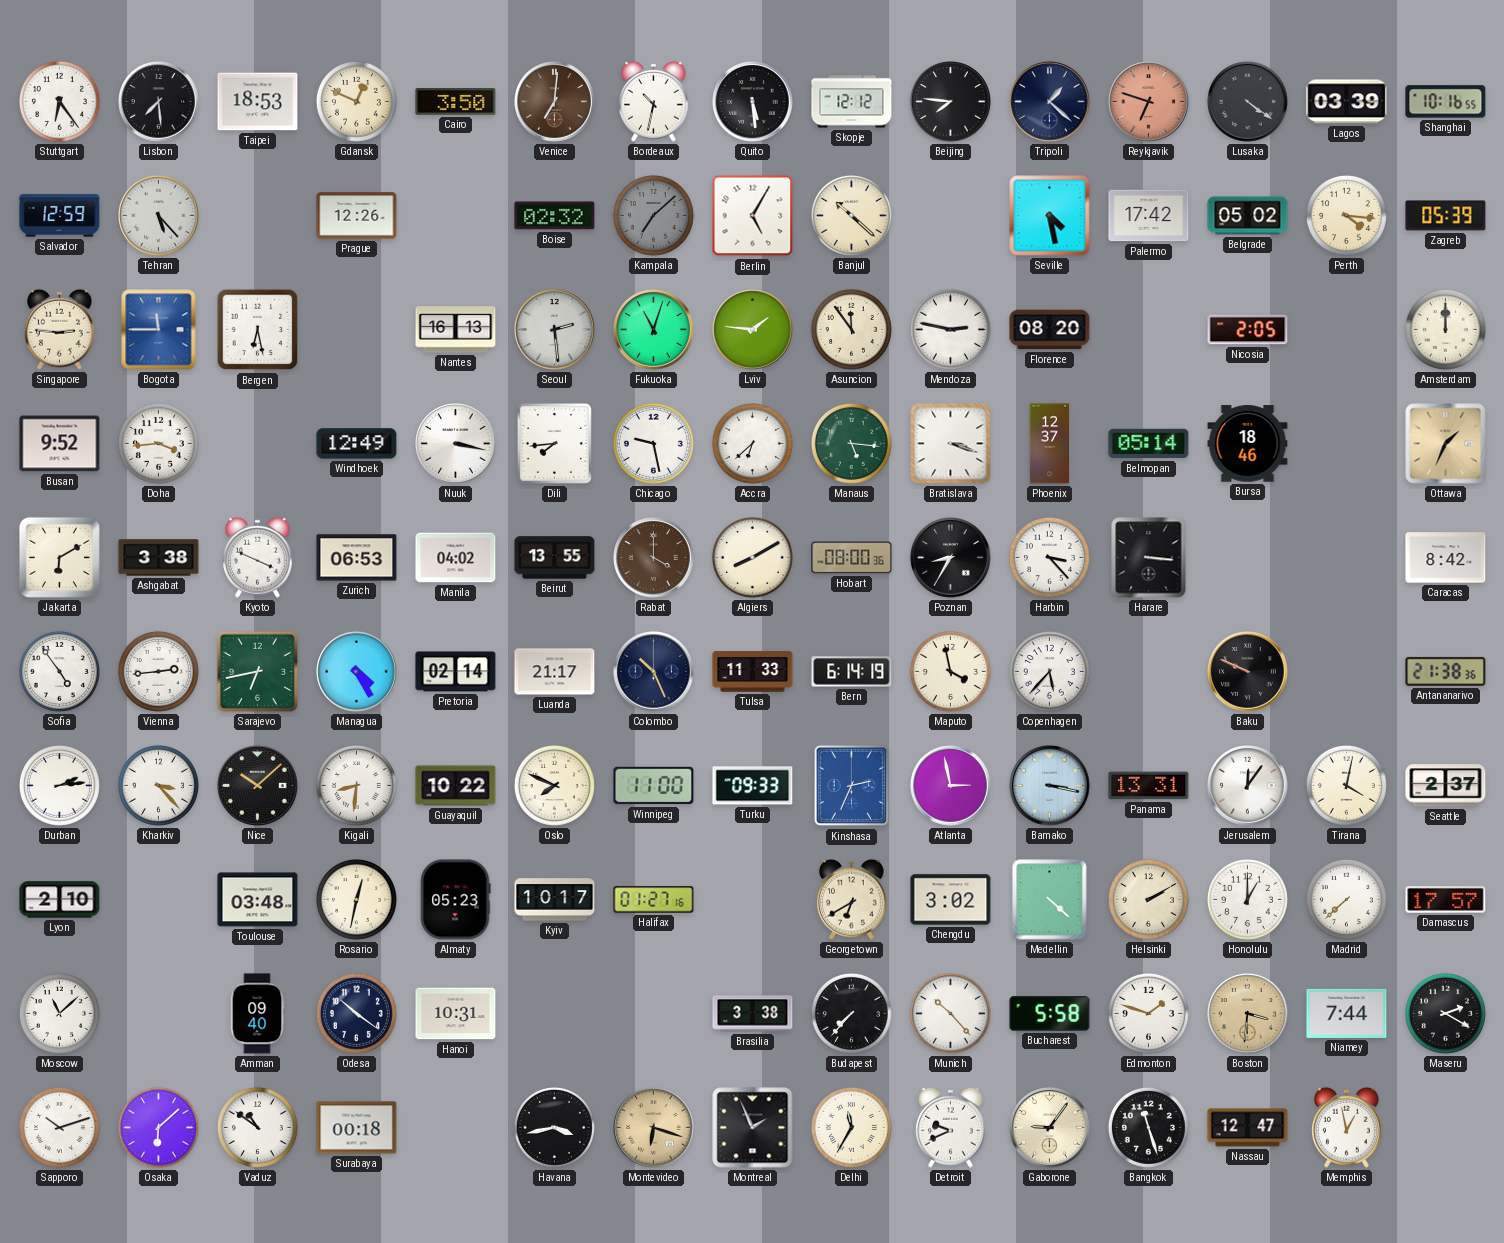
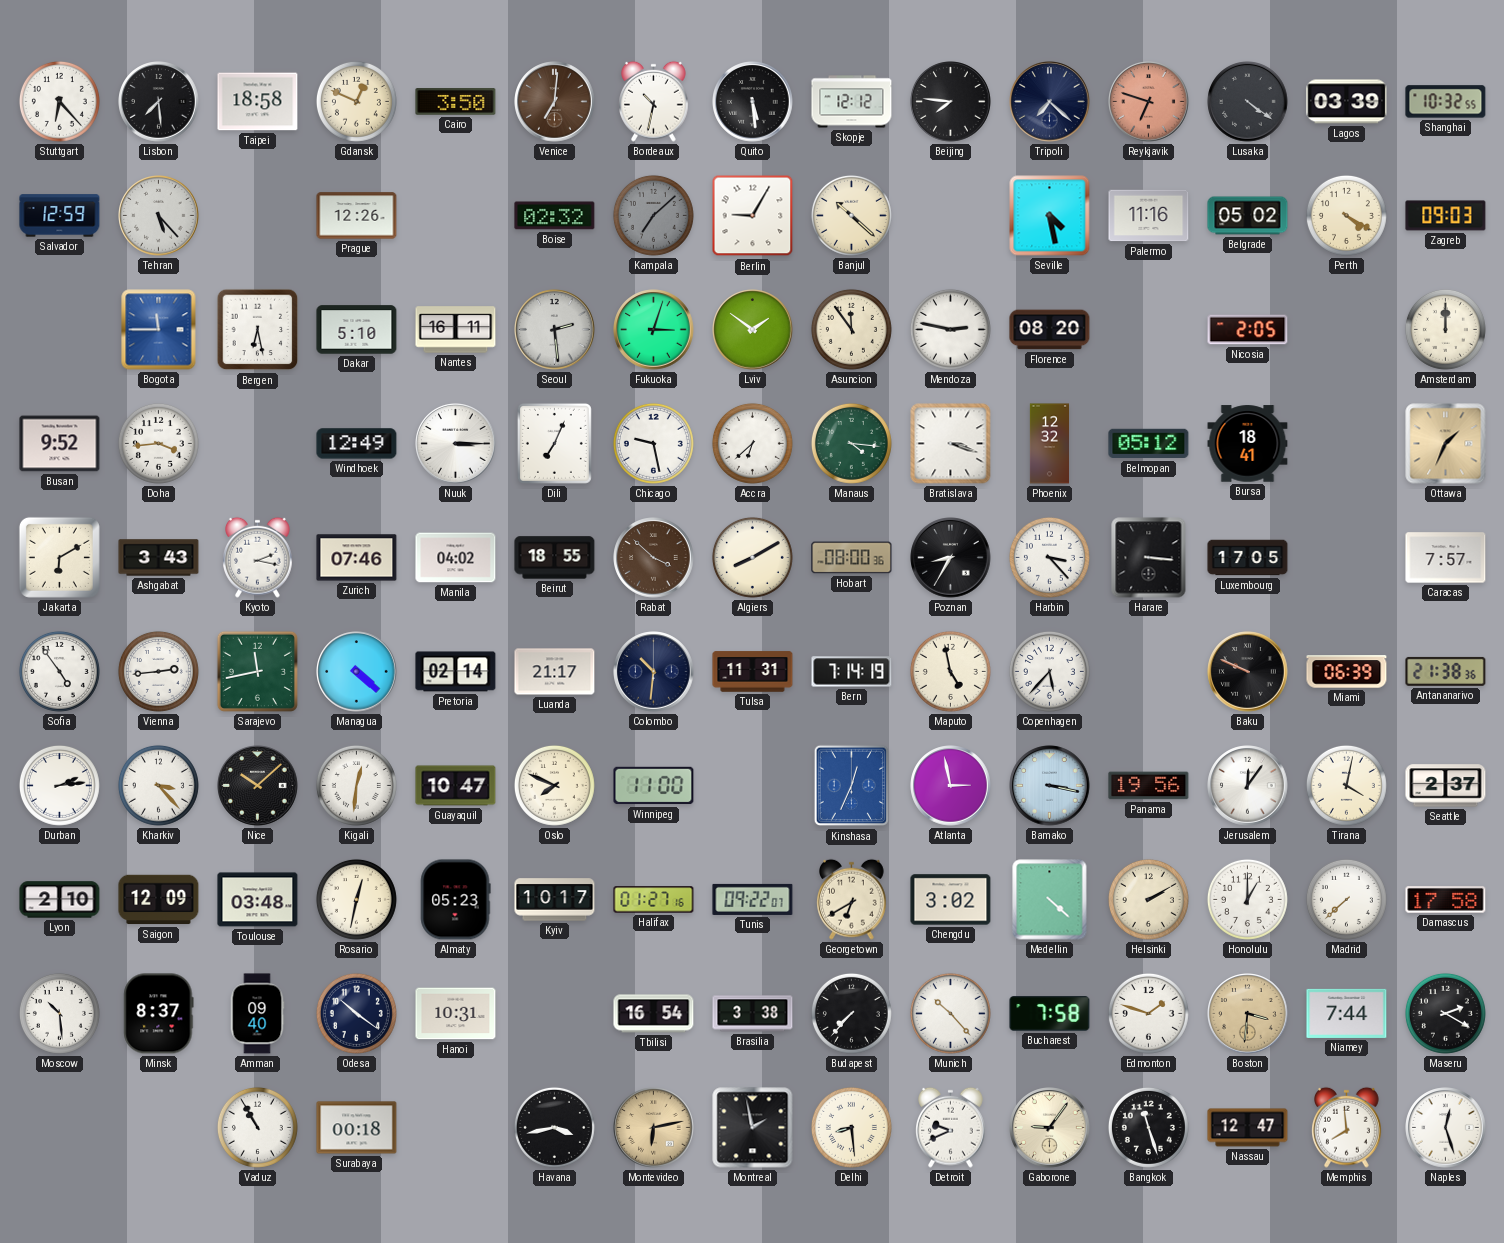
Stuttgart: 6:24 -> 6:23 (59, 101)
Taipei: 18:53 -> 18:58 (258, 102)
Tripoli: 1:22 -> 7:22 (1050, 102)
Shanghai: 10:16 -> 10:32 (1446, 102)
Berlin: 5:05 -> 9:05 (753, 216)
Palermo: 17:42 -> 11:16 (1149, 216)
Perth: 4:16 -> 4:20 (1346, 215)
Zagreb: 05:39 -> 09:03 (1446, 216)
Singapore: 2:46 -> none (60, 329)
Dakar: none -> 5:10 (357, 330)
Nantes: 16:13 -> 16:11 (456, 330)
Fukuoka: 11:03 -> 3:03 (654, 330)
Lviv: 1:46 -> 1:51 (753, 330)
Nuuk: 3:17 -> 3:15 (456, 444)
Dili: 7:44 -> 7:04 (554, 443)
Manaus: 5:16 -> 4:16 (851, 443)
Phoenix: 12:37 -> 12:32 (1049, 444)
Belmopan: 05:14 -> 05:12 (1149, 444)
Bursa: 18:46 -> 18:41 (1248, 444)
Ashgabat: 3:38 -> 3:43 (159, 558)
Kyoto: 3:49 -> 2:17 (258, 557)
Zurich: 06:53 -> 07:46 (357, 558)
Beirut: 13:55 -> 18:55 (555, 558)
Rabat: 4:00 -> 3:52 (654, 558)
Luxembourg: none -> 17:05 (1248, 558)
Caracas: 8:42 -> 7:57 (1446, 558)
Sarajevo: 6:43 -> 11:43 (257, 671)
Managua: 4:25 -> 4:22 (357, 672)
Colombo: 10:26 -> 10:31 (654, 672)
Tulsa: 11:33 -> 11:31 (753, 672)
Bern: 6:14 -> 7:14 (852, 672)
Maputo: 3:58 -> 4:58 (950, 671)
Miami: none -> 06:39 (1347, 672)
Kigali: 8:31 -> 12:31 (356, 785)
Guayaquil: 10:22 -> 10:47 (456, 786)
Turku: 09:33 -> none (753, 786)
Kinshasa: 2:34 -> 12:34 (852, 786)
Panama: 13:31 -> 19:56 (1149, 786)
Saigon: none -> 12:09 (159, 900)
Tunis: none -> 09:22 (753, 899)
Damascus: 17:57 -> 17:58 (1446, 900)
Moscow: 11:08 -> 10:29 (59, 1013)
Minsk: none -> 8:37 (159, 1014)
Tbilisi: none -> 16:54 (654, 1014)
Bucharest: 5:58 -> 7:58 (1050, 1014)
Sapporo: 10:12 -> none (59, 1127)
Osaka: 6:08 -> none (158, 1127)
Vaduz: 10:51 -> 10:55 (257, 1127)
Montevideo: 6:18 -> 6:13 (654, 1128)
Montreal: 1:56 -> 1:58 (753, 1128)
Delhi: 11:35 -> 8:29 (851, 1127)
Memphis: 12:58 -> 7:59 (1347, 1127)
Naples: none -> 12:27 (1446, 1128)
